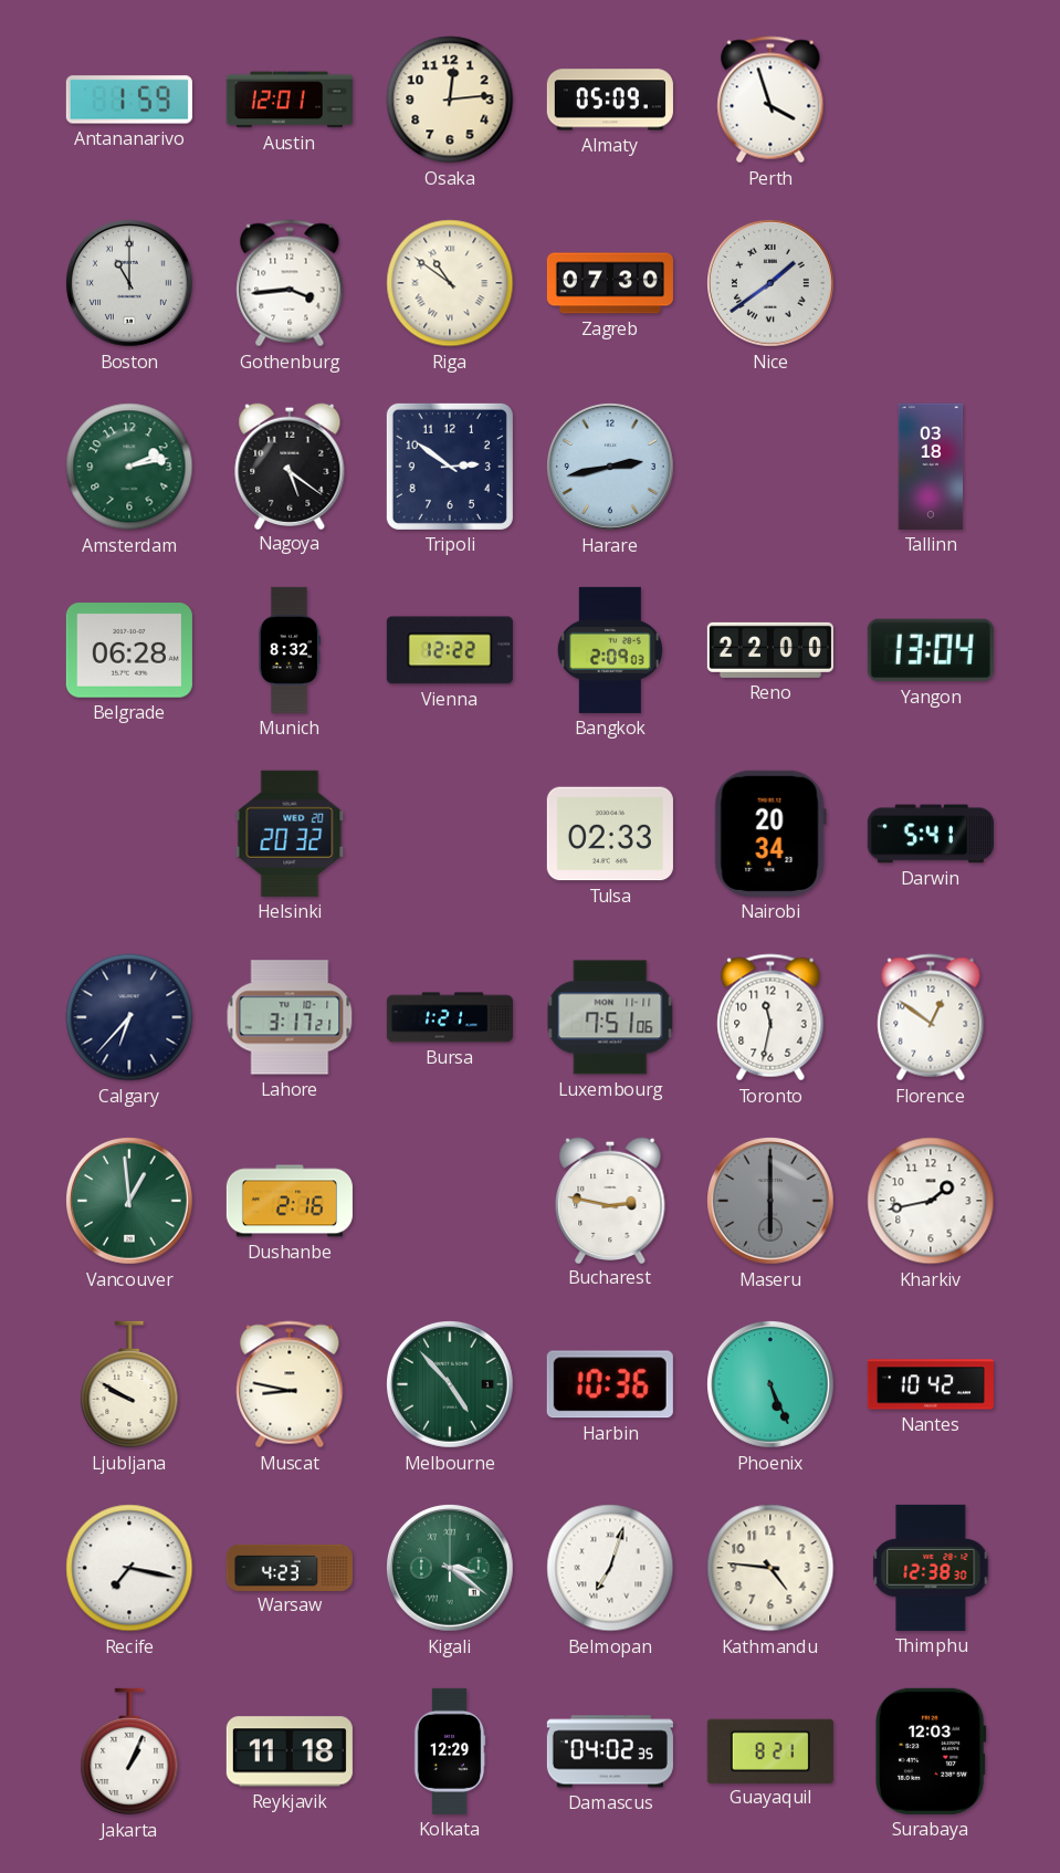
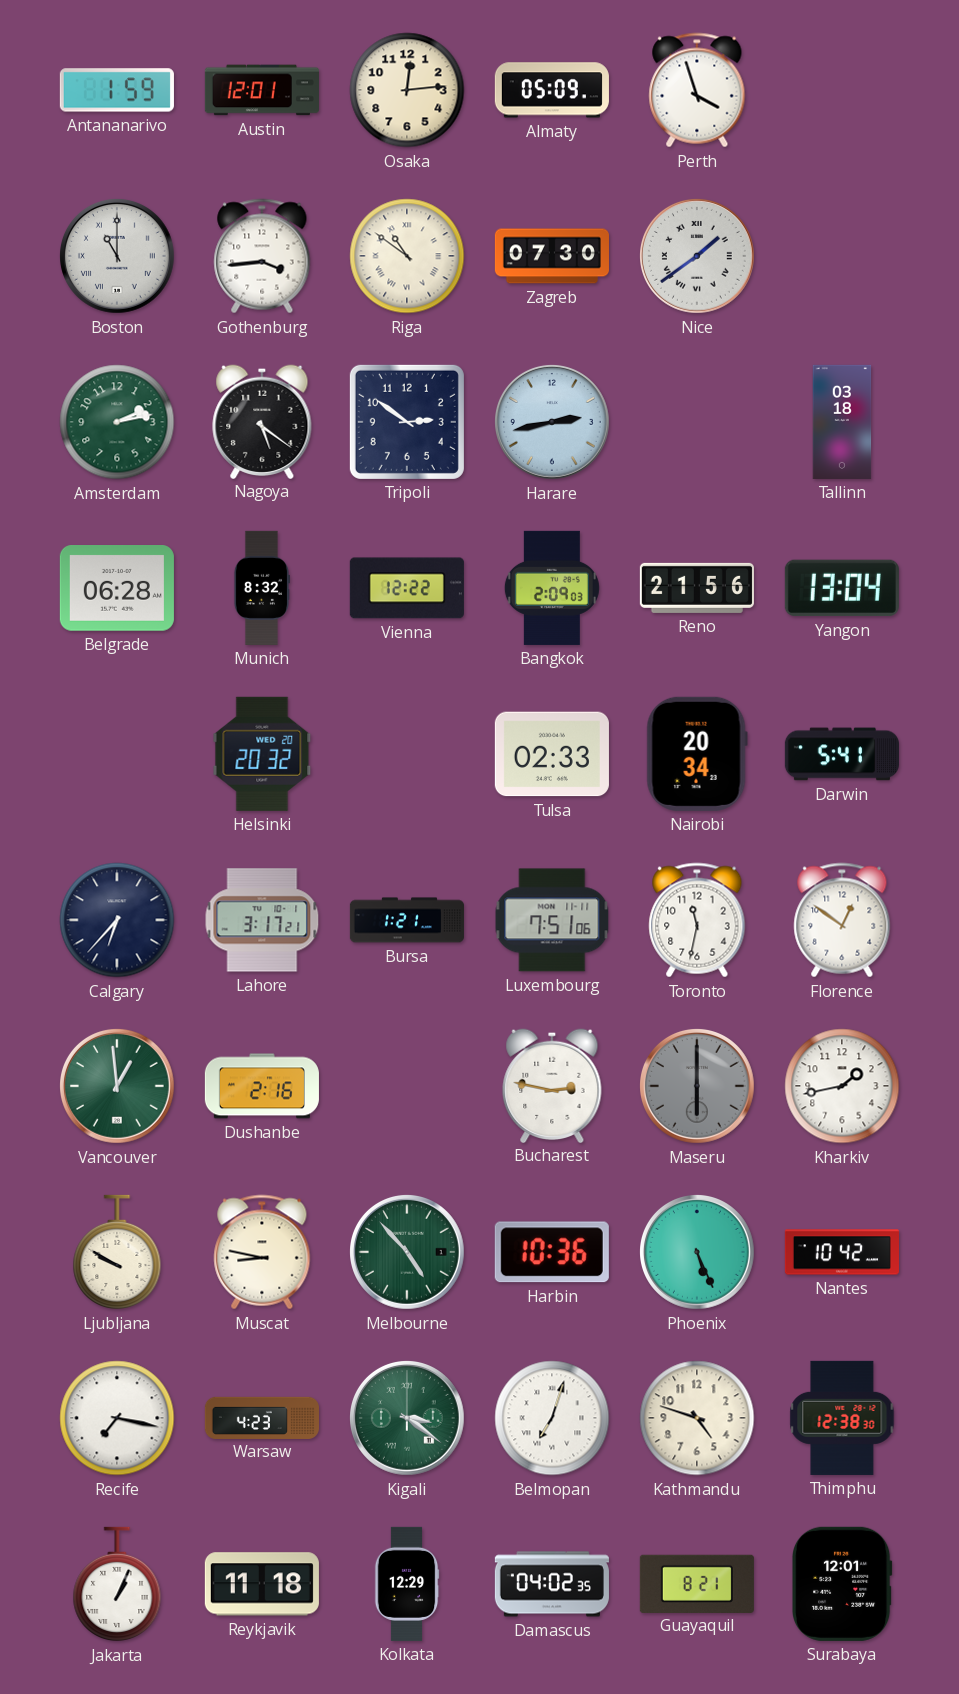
Reno: 22:00 -> 21:56 (697, 588)
Kathmandu: 4:46 -> 4:48 (697, 1418)
Surabaya: 12:03 -> 12:01 (843, 1584)
